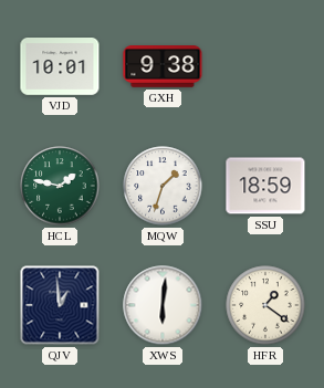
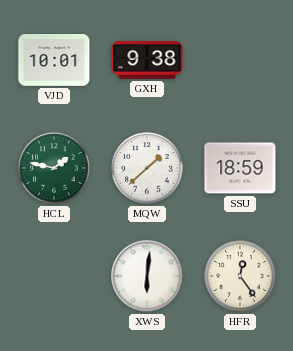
MQW: 1:33 -> 1:38 (147, 168)
QJV: 12:59 -> none (60, 305)
HFR: 1:21 -> 12:24 (240, 276)
